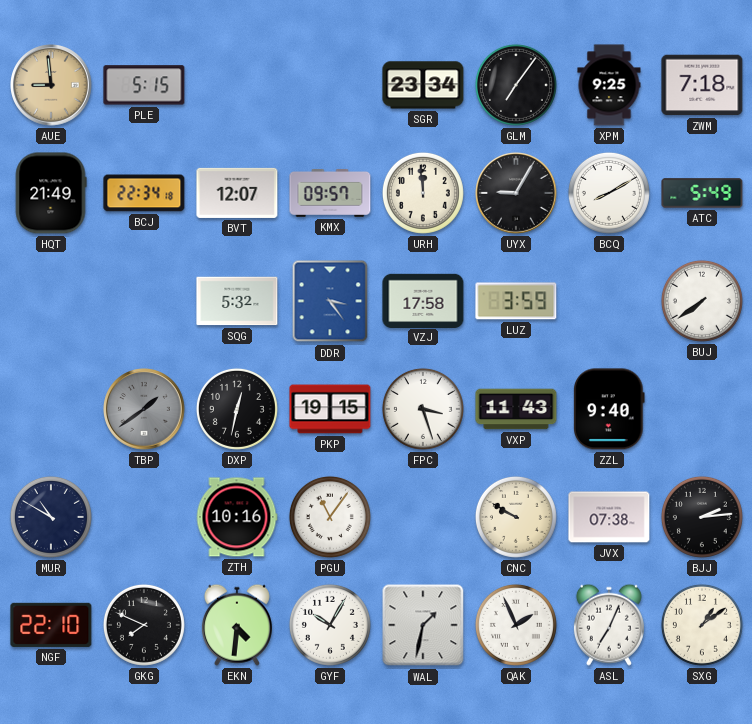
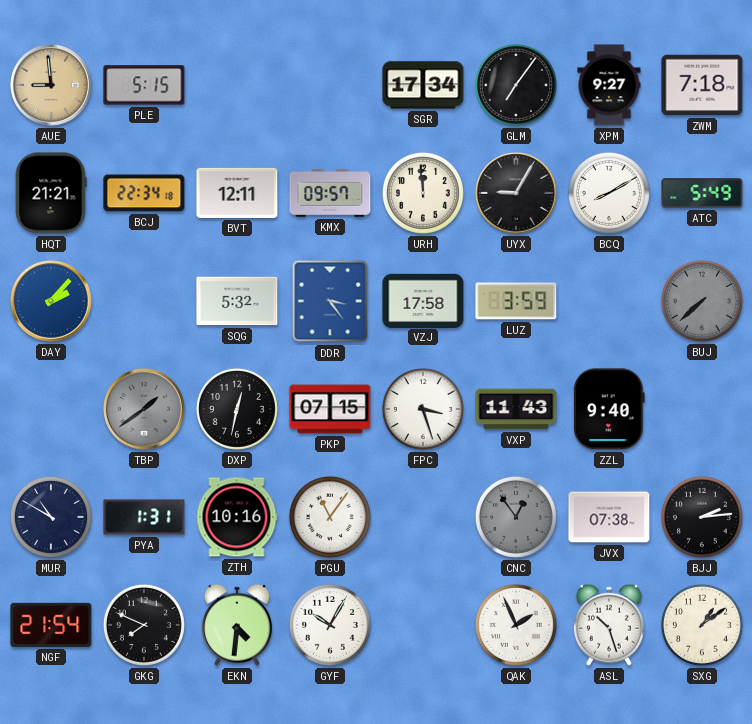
SGR: 23:34 -> 17:34 (423, 85)
XPM: 9:25 -> 9:27 (609, 85)
HQT: 21:49 -> 21:21 (51, 193)
BVT: 12:07 -> 12:11 (237, 193)
DAY: none -> 2:07 (52, 302)
BUJ: 7:39 -> 7:38 (702, 301)
BUJ dial: white -> grey (702, 301)
PKP: 19:15 -> 07:15 (330, 409)
PYA: none -> 1:31 (144, 517)
CNC: 9:50 -> 12:54 (516, 517)
CNC dial: cream -> grey (516, 517)
NGF: 22:10 -> 21:54 (51, 625)
WAL: 1:32 -> none (423, 625)
ASL: 7:04 -> 10:27 (609, 625)
